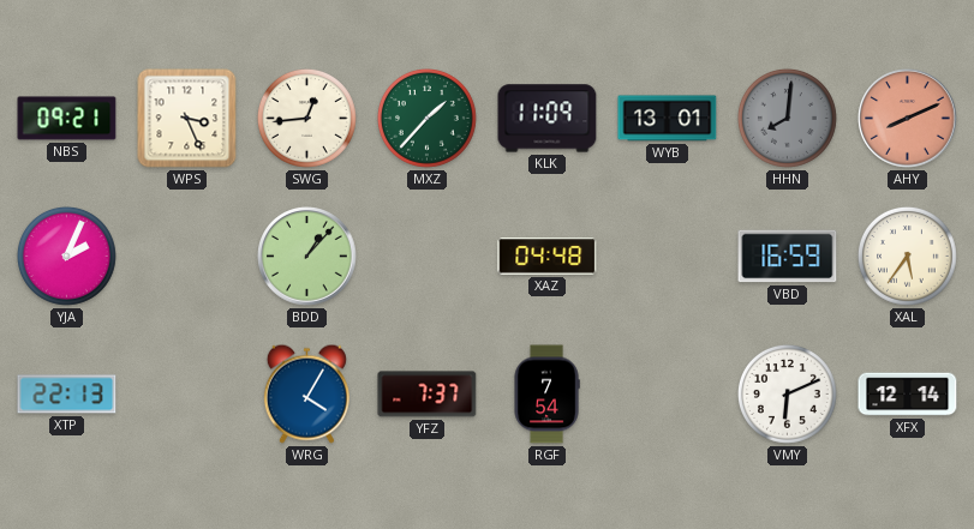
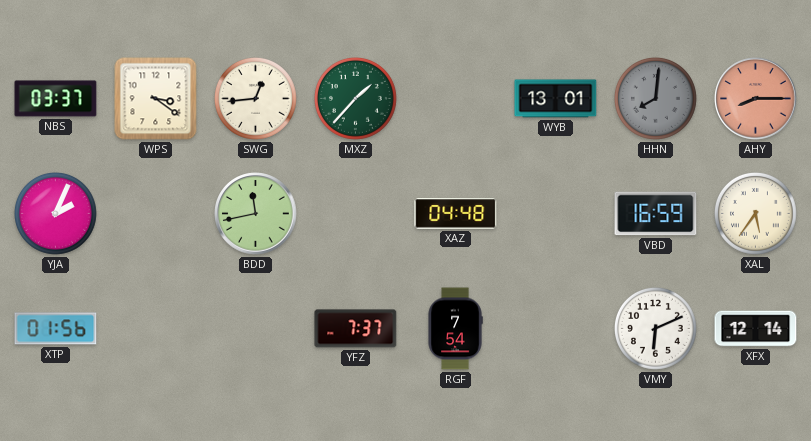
NBS: 09:21 -> 03:37 (56, 99)
WPS: 3:26 -> 3:21 (156, 99)
KLK: 11:09 -> none (548, 119)
AHY: 8:11 -> 8:15 (756, 99)
BDD: 1:07 -> 11:43 (256, 214)
XTP: 22:13 -> 01:56 (56, 329)
WRG: 4:05 -> none (306, 393)
